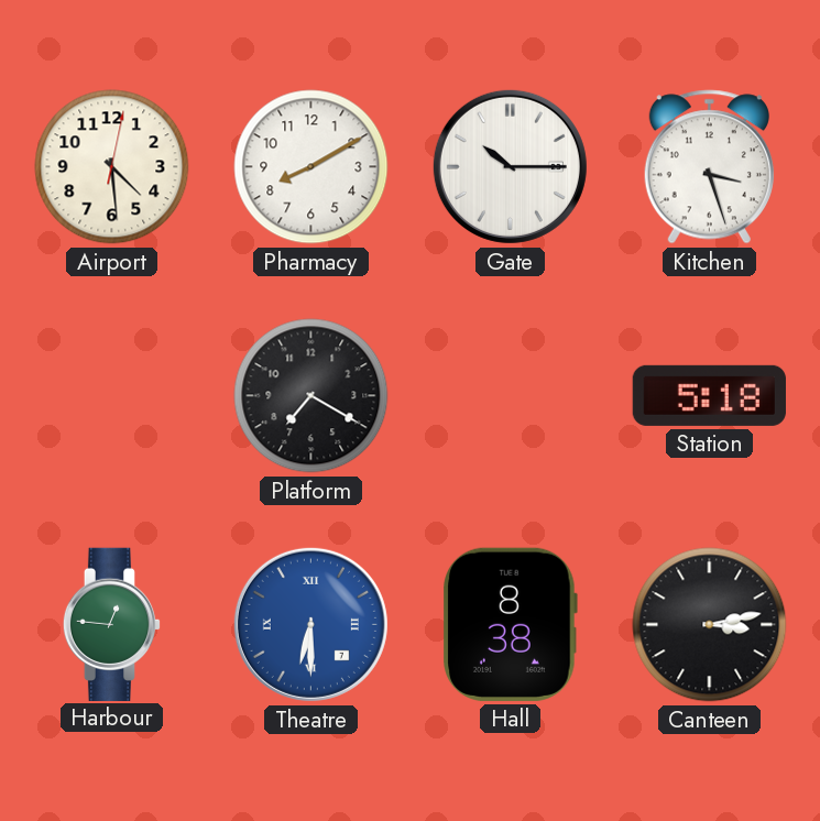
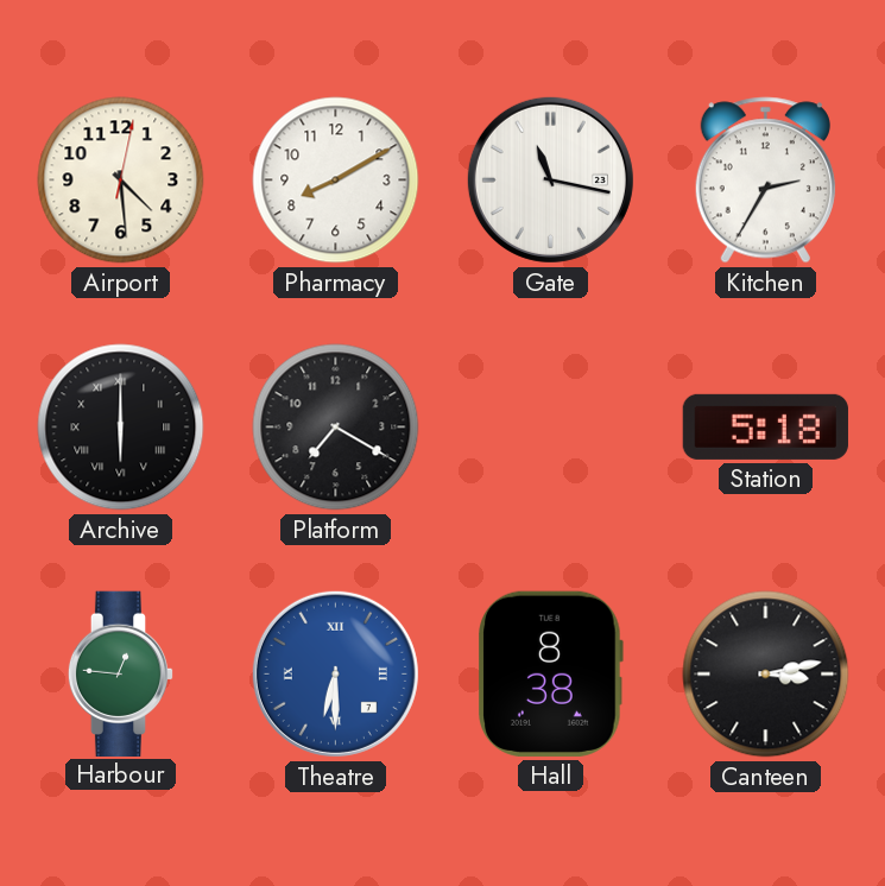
Gate: 10:15 -> 11:17 (550, 179)
Kitchen: 3:27 -> 2:35 (765, 181)
Archive: none -> 6:00 (121, 428)
